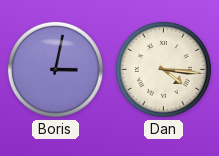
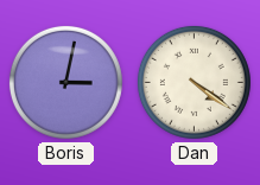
Dan: 4:16 -> 4:21 (194, 82)
